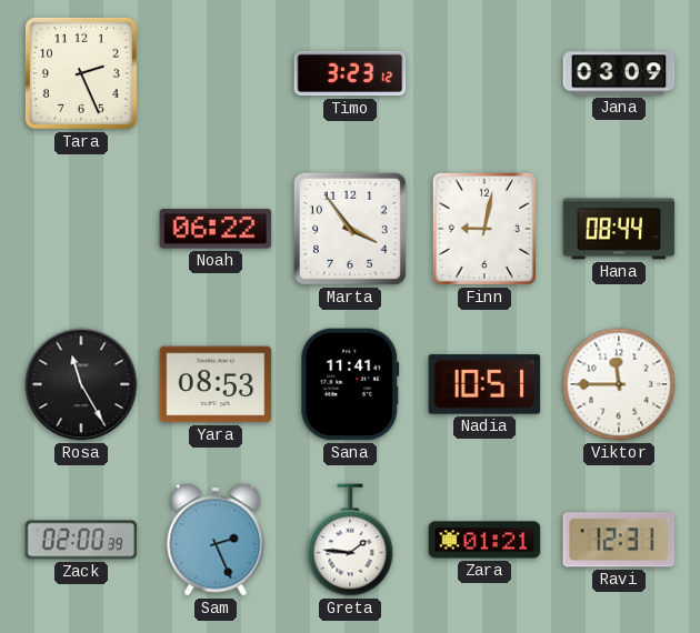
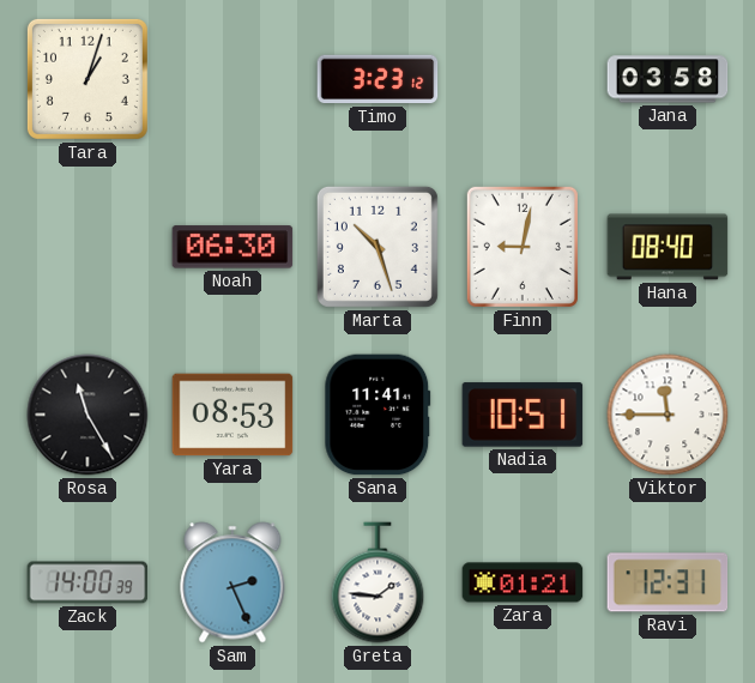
Tara: 2:26 -> 1:03 (87, 79)
Jana: 03:09 -> 03:58 (668, 79)
Noah: 06:22 -> 06:30 (232, 247)
Marta: 3:54 -> 10:27 (377, 247)
Hana: 08:44 -> 08:40 (668, 247)
Zack: 02:00 -> 14:00 (87, 582)
